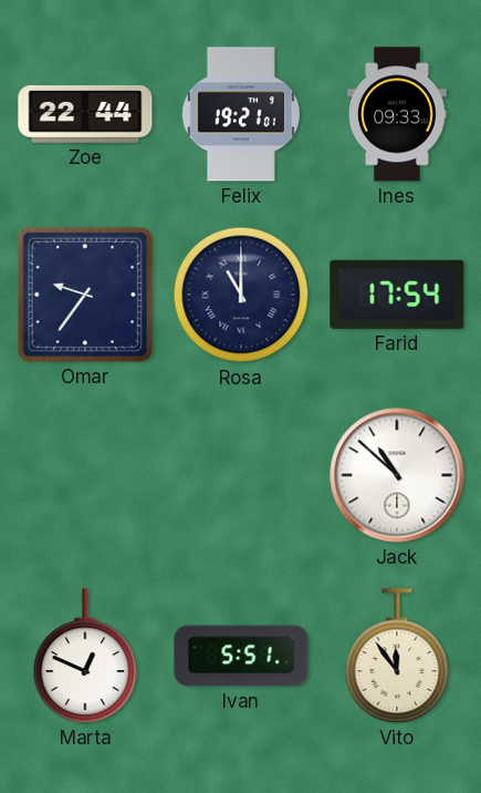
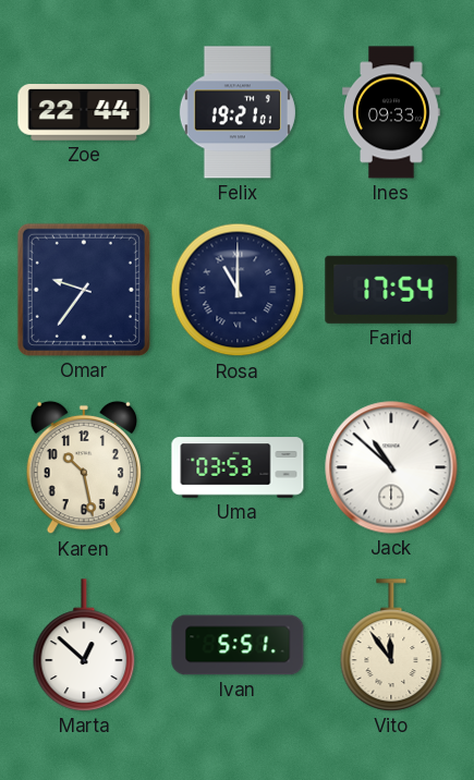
Karen: none -> 10:28 (83, 467)
Uma: none -> 03:53 (238, 467)
Marta: 12:49 -> 12:52 (84, 645)
